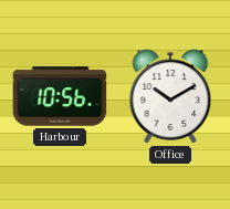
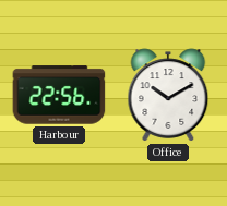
Harbour: 10:56 -> 22:56 (59, 95)
